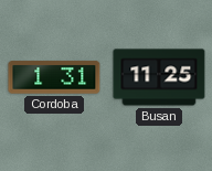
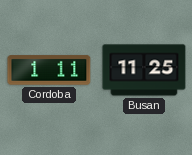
Cordoba: 1:31 -> 1:11 (49, 70)
